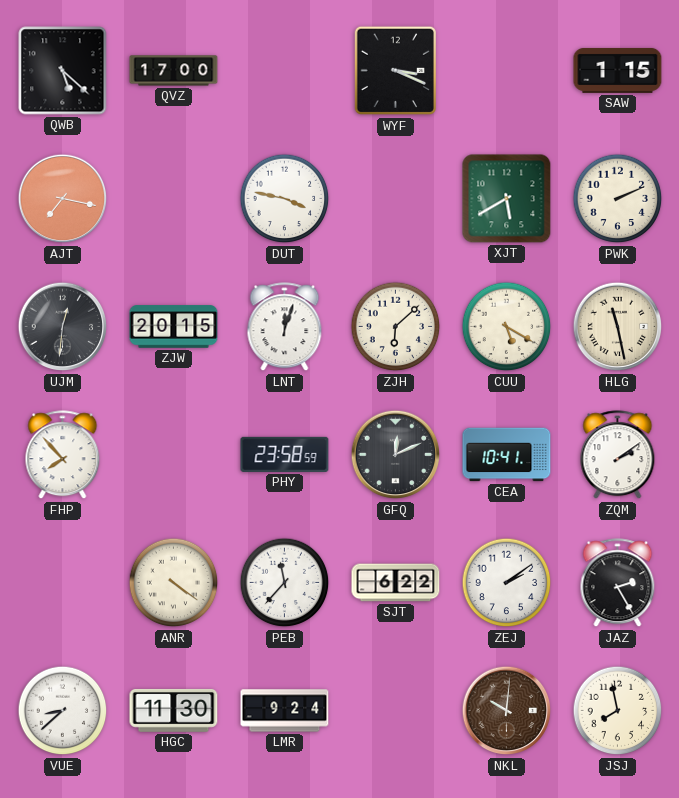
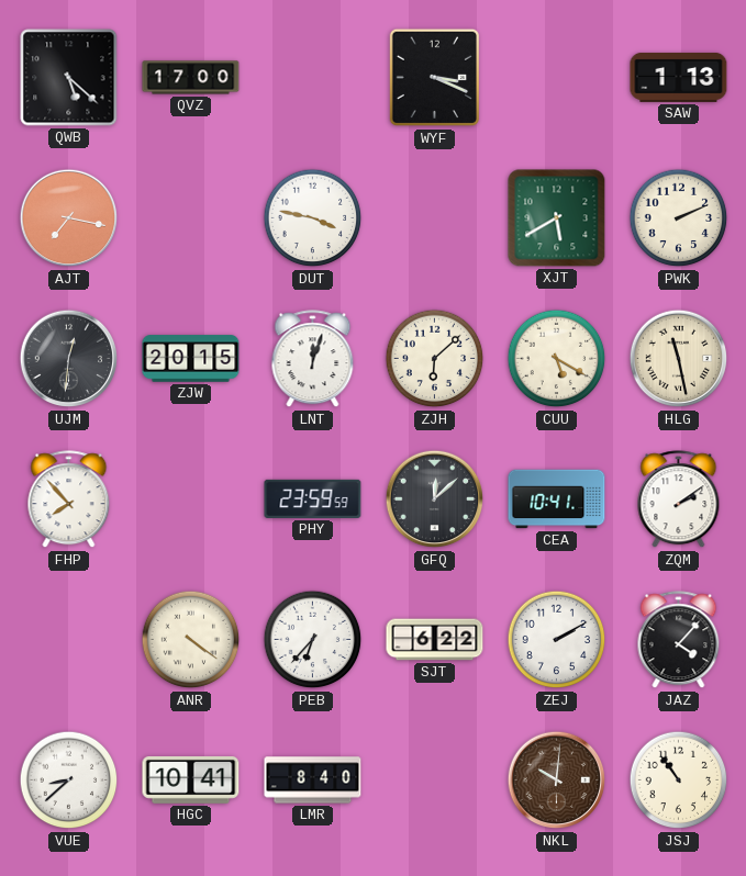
SAW: 1:15 -> 1:13 (679, 77)
PHY: 23:58 -> 23:59 (313, 498)
GFQ: 12:11 -> 12:08 (435, 499)
PEB: 11:37 -> 6:37 (313, 640)
ZEJ: 2:09 -> 2:10 (557, 640)
JAZ: 2:25 -> 4:07 (679, 640)
HGC: 11:30 -> 10:41 (191, 779)
LMR: 9:24 -> 8:40 (313, 780)
JSJ: 7:58 -> 10:54 (679, 780)
